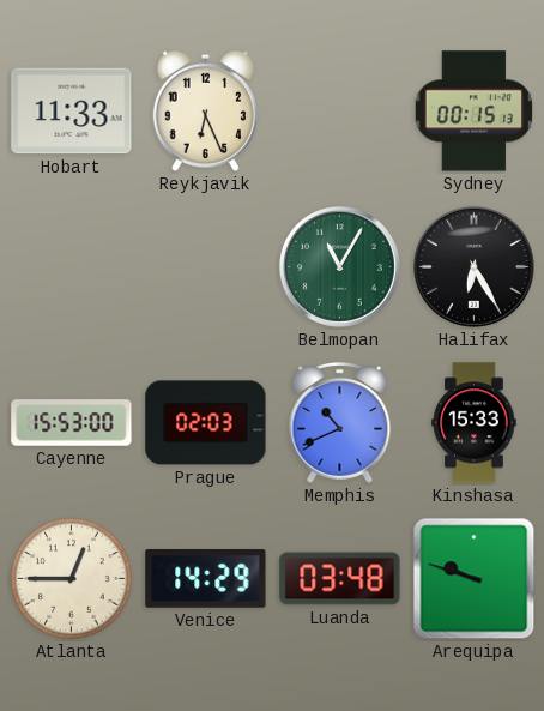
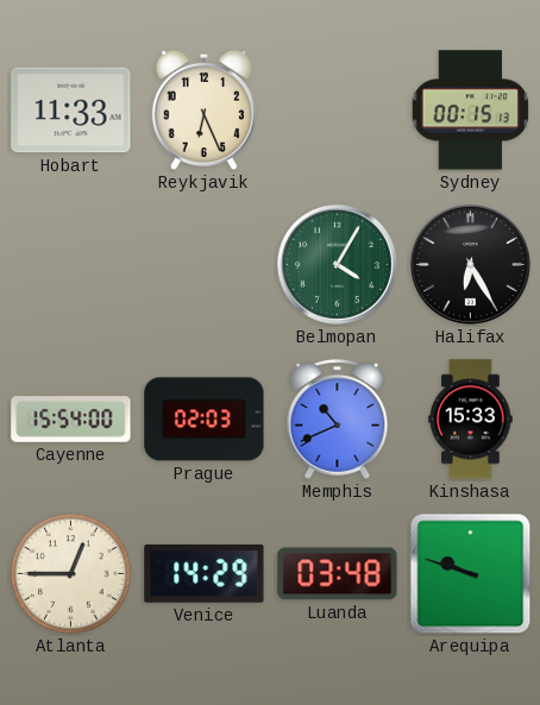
Belmopan: 11:05 -> 4:05 (337, 264)
Cayenne: 15:53 -> 15:54 (71, 420)
